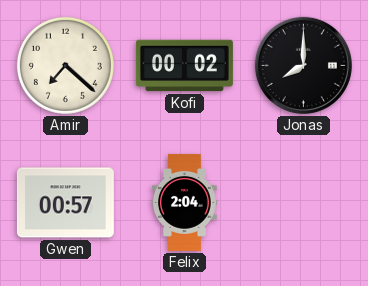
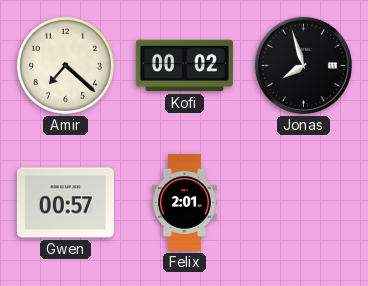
Jonas: 8:00 -> 7:57 (303, 65)
Felix: 2:04 -> 2:01 (185, 202)
